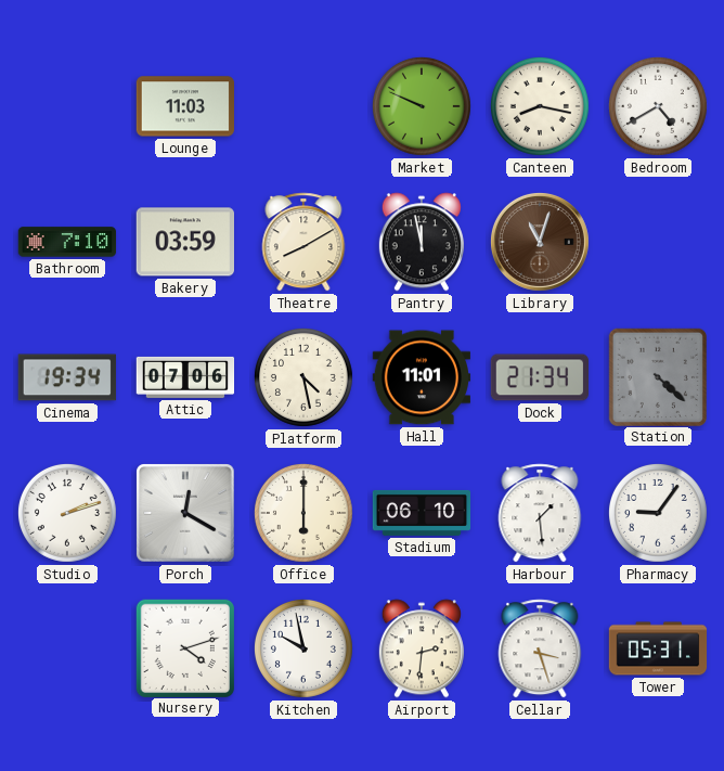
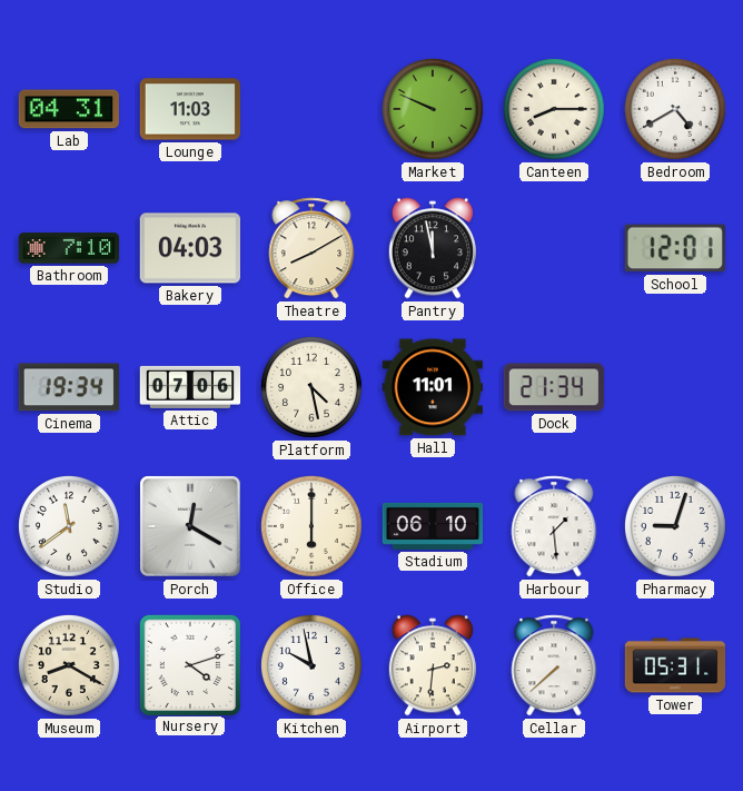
Lab: none -> 04:31 (69, 109)
Canteen: 8:17 -> 8:15 (554, 109)
Bakery: 03:59 -> 04:03 (189, 248)
Library: 11:03 -> none (540, 242)
School: none -> 12:01 (675, 248)
Station: 4:22 -> none (657, 376)
Studio: 2:12 -> 11:39 (69, 526)
Pharmacy: 9:06 -> 9:03 (675, 526)
Museum: none -> 8:20 (69, 665)
Cellar: 3:27 -> 7:38 (554, 665)
